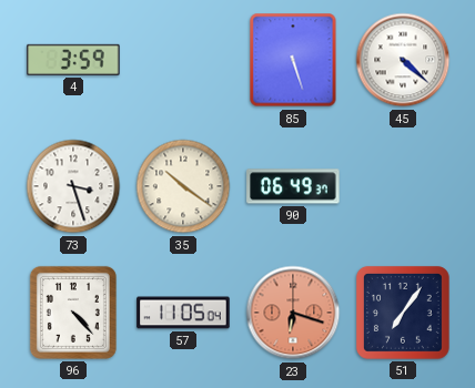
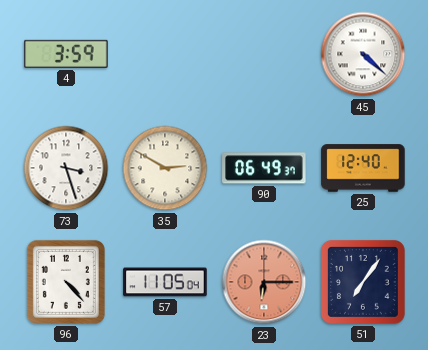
85: 5:27 -> none (293, 60)
35: 10:21 -> 2:50 (165, 168)
25: none -> 12:40 (363, 168)
23: 6:18 -> 6:15 (264, 282)
